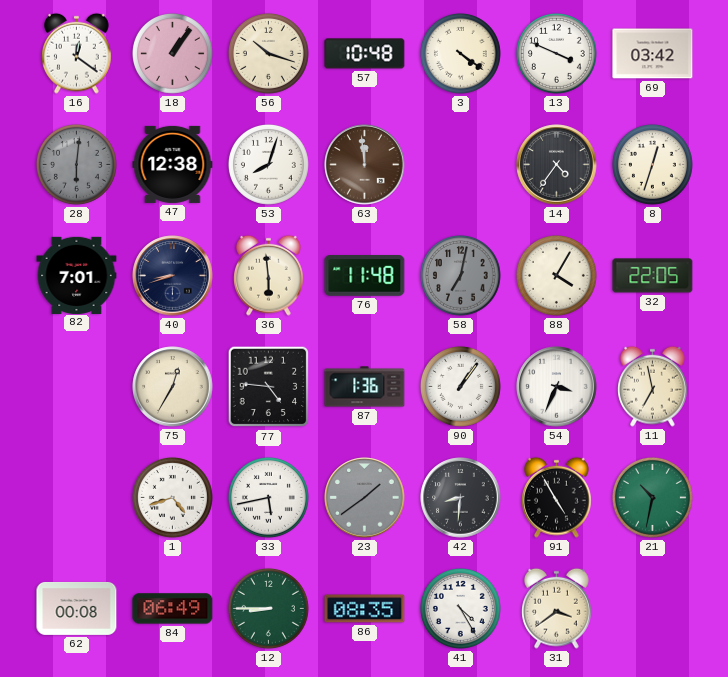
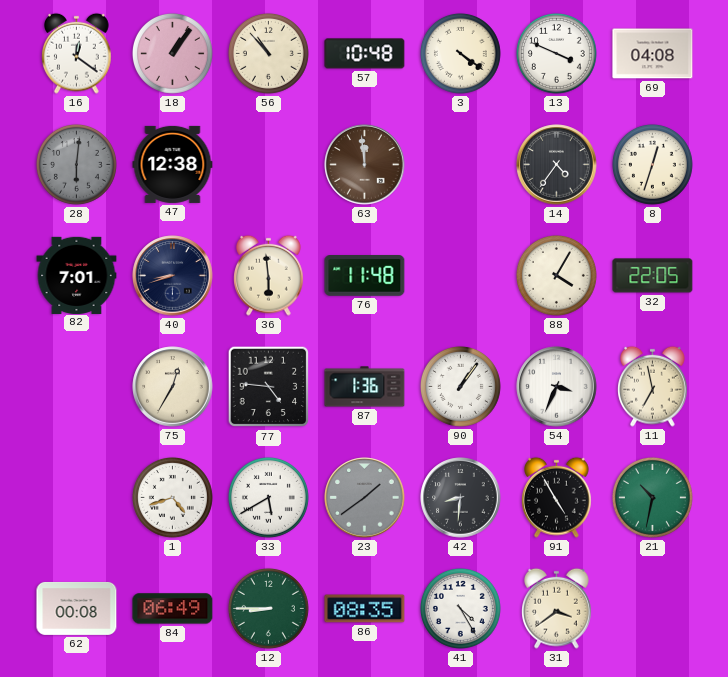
56: 10:18 -> 10:53 (268, 53)
69: 03:42 -> 04:08 (653, 54)
53: 8:03 -> none (268, 164)
58: 7:02 -> none (460, 275)
33: 5:43 -> 5:40 (268, 497)
